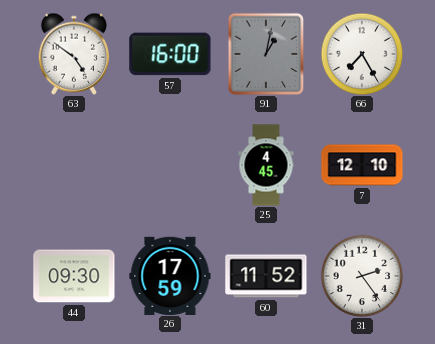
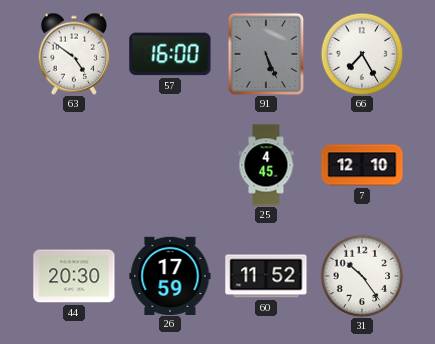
91: 1:02 -> 5:26 (266, 54)
44: 09:30 -> 20:30 (74, 276)
31: 2:24 -> 10:24 (362, 276)
